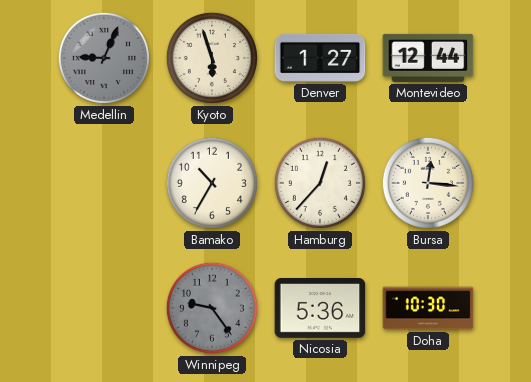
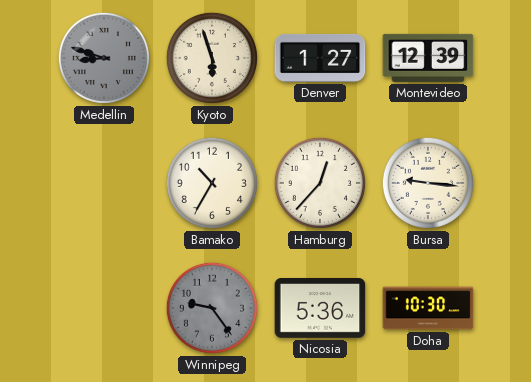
Medellin: 9:04 -> 8:48 (104, 58)
Montevideo: 12:44 -> 12:39 (428, 58)
Bursa: 12:16 -> 9:16 (428, 183)
